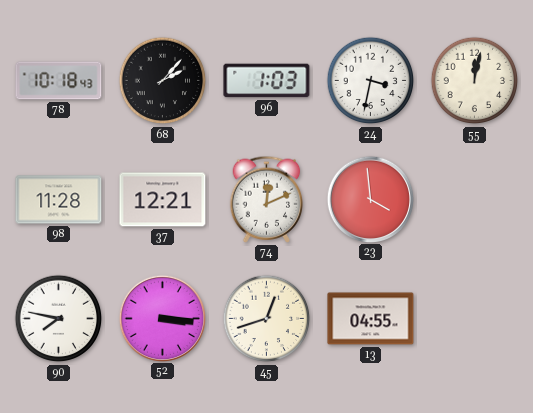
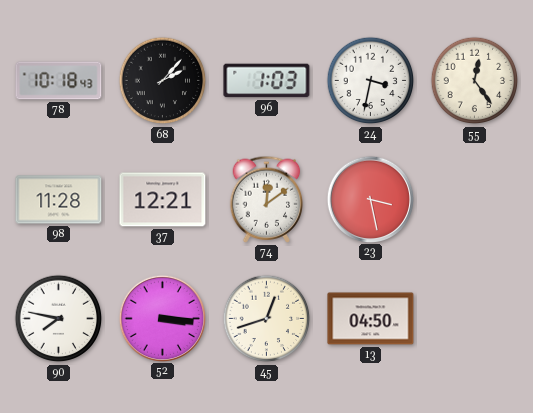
55: 12:02 -> 12:24 (475, 81)
74: 12:11 -> 12:09 (267, 199)
23: 3:59 -> 3:28 (370, 199)
13: 04:55 -> 04:50 (371, 319)
